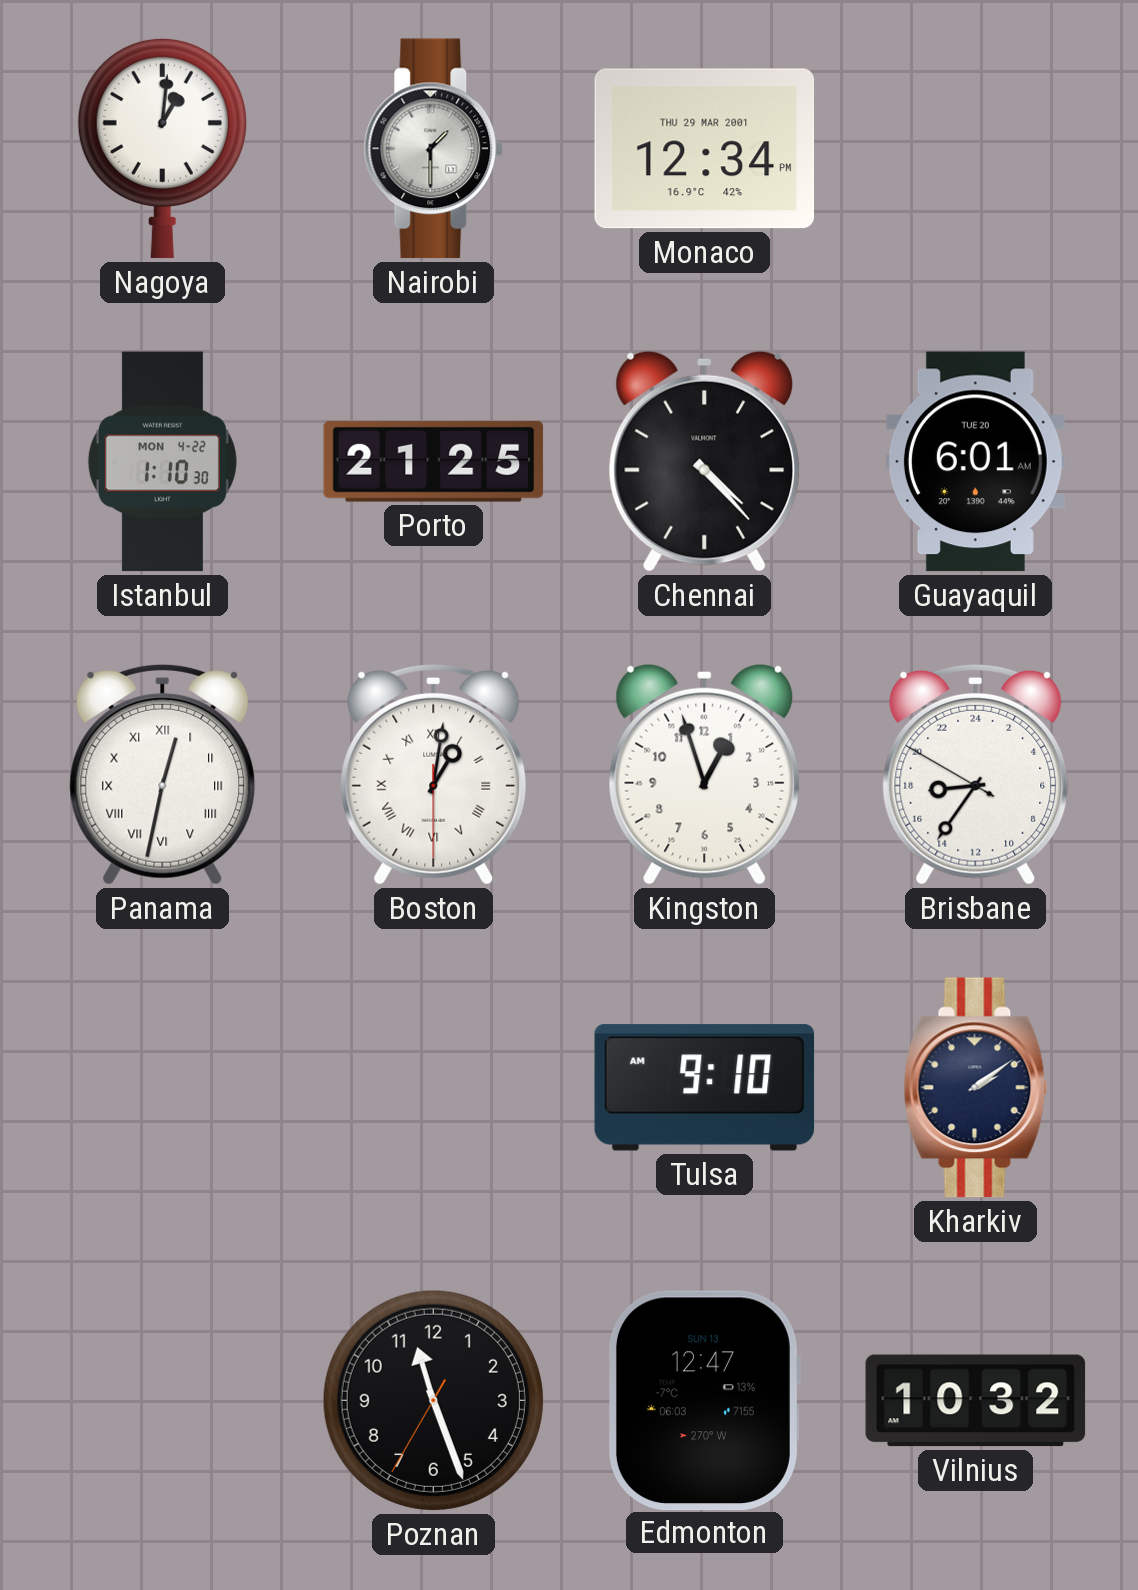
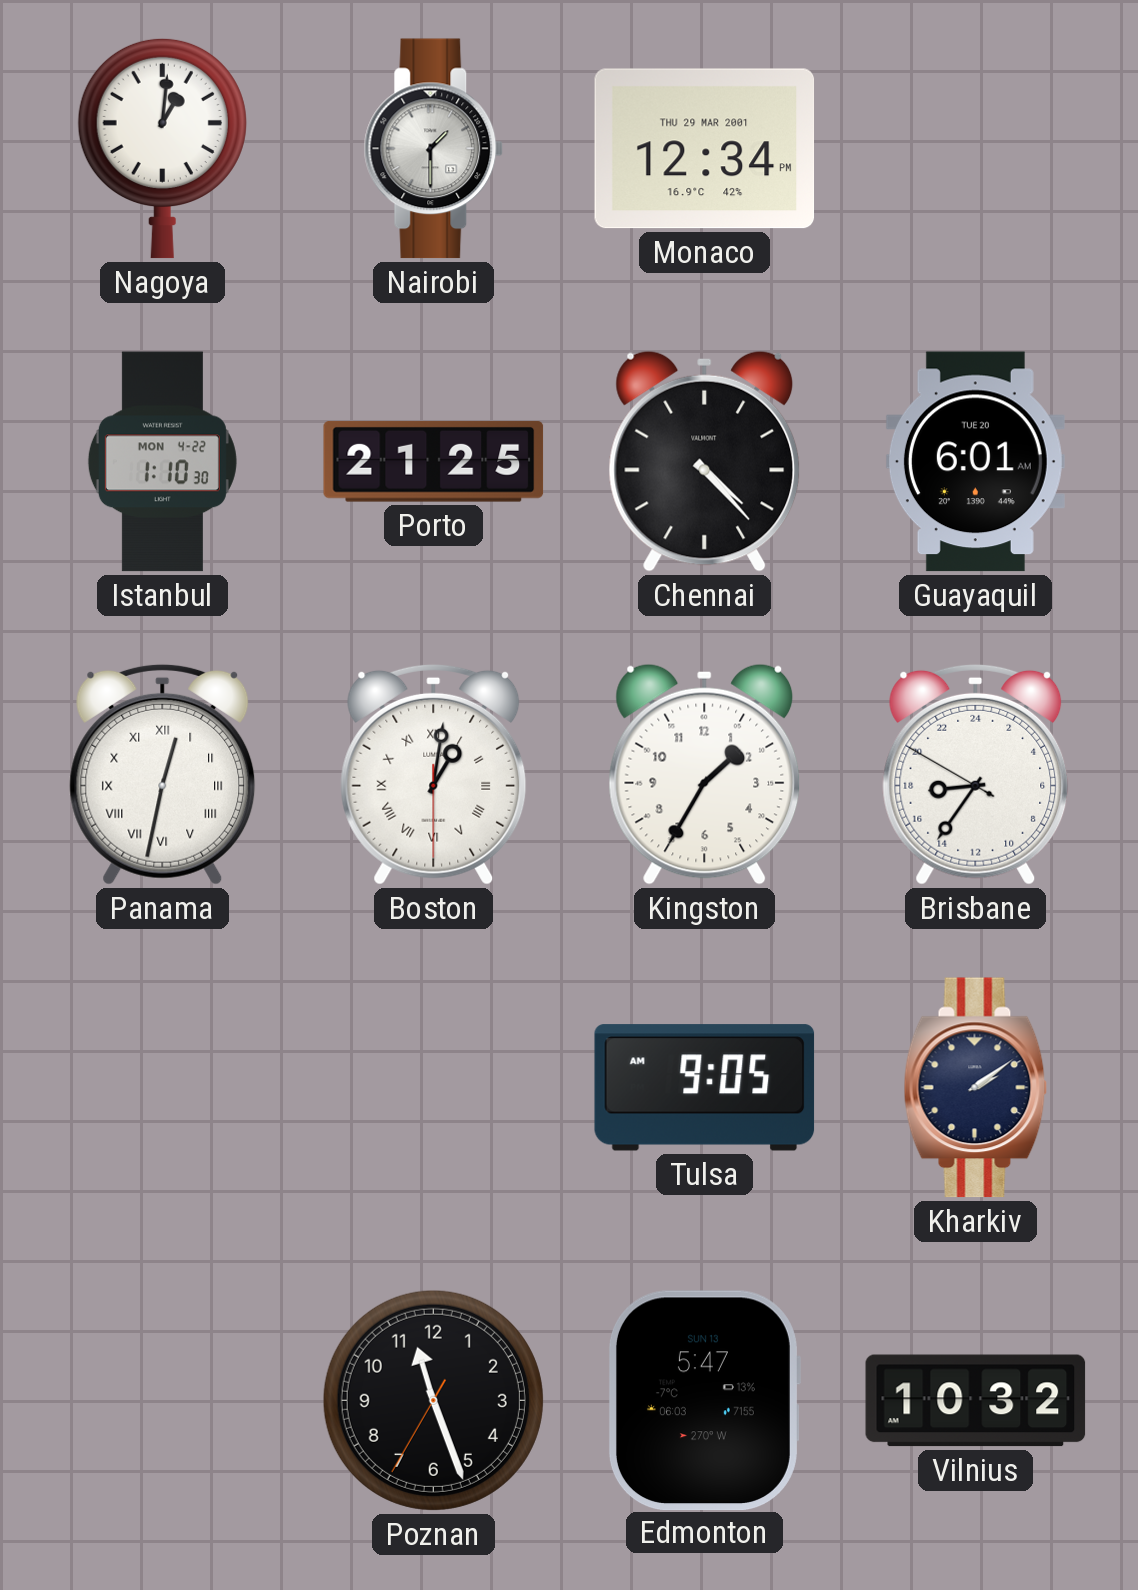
Kingston: 12:57 -> 1:35 (705, 774)
Tulsa: 9:10 -> 9:05 (705, 1088)
Edmonton: 12:47 -> 5:47 (704, 1400)
